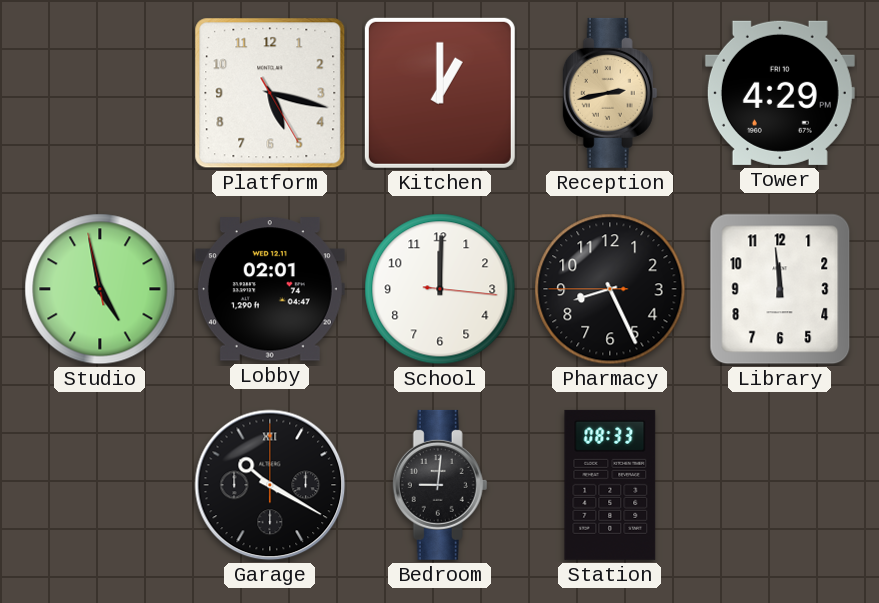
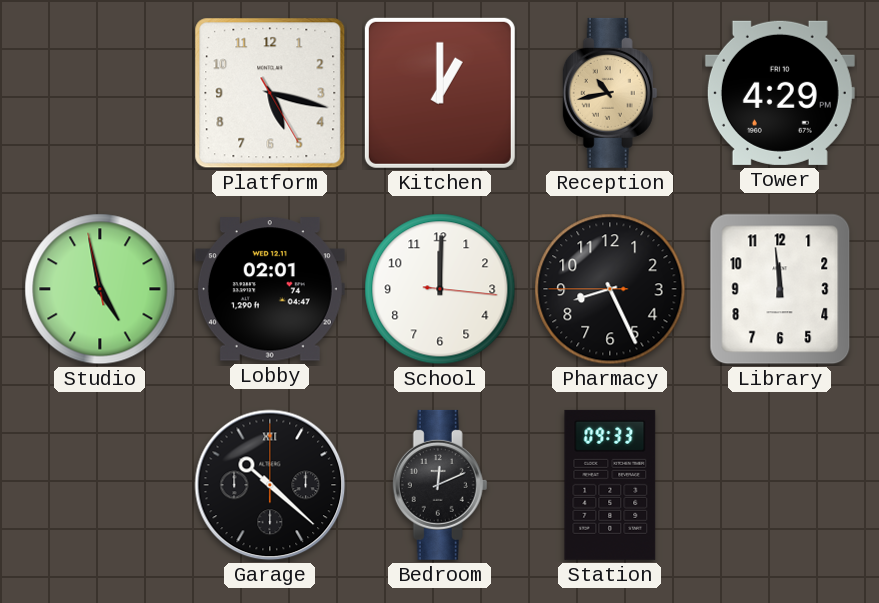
Reception: 2:43 -> 10:43 (610, 93)
Garage: 10:20 -> 10:22 (270, 485)
Bedroom: 9:01 -> 12:11 (440, 485)
Station: 08:33 -> 09:33 (610, 485)
